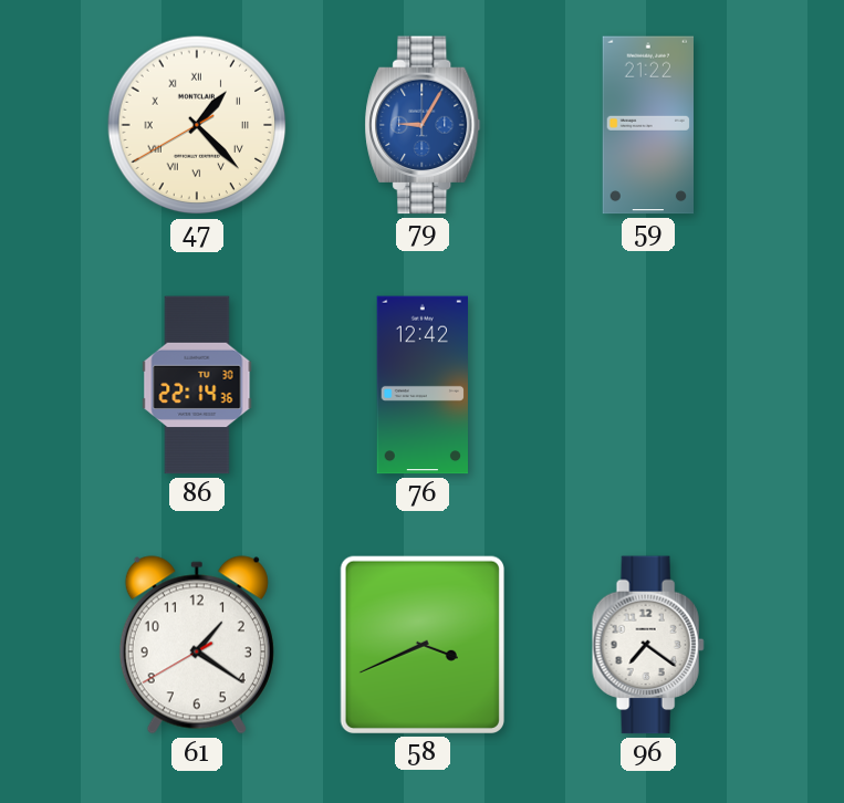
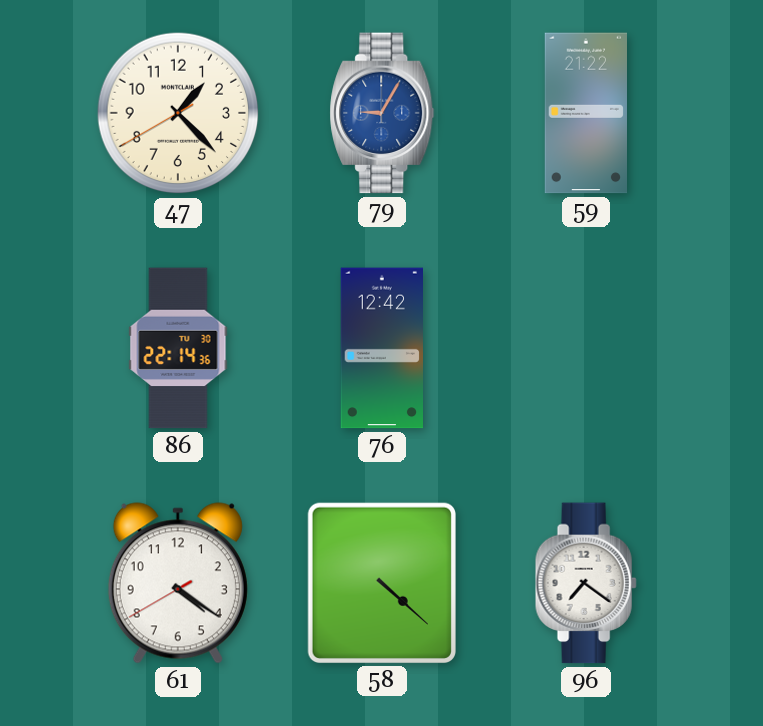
47 numerals: Roman -> Arabic (178, 113)
61: 1:20 -> 4:20 (178, 583)
58: 3:41 -> 4:22 (382, 582)
